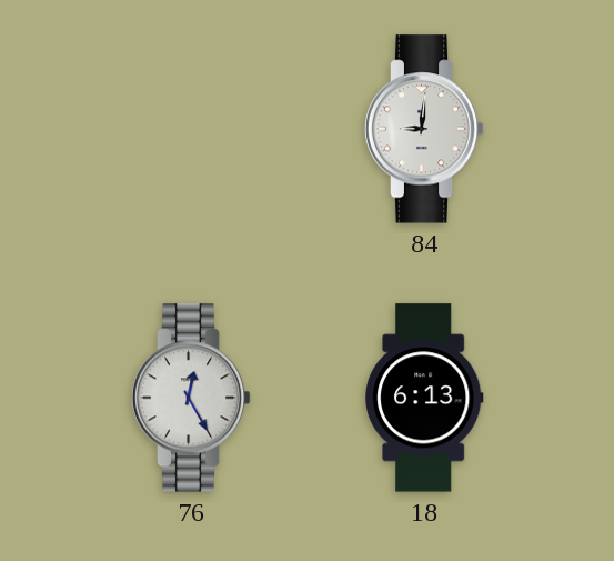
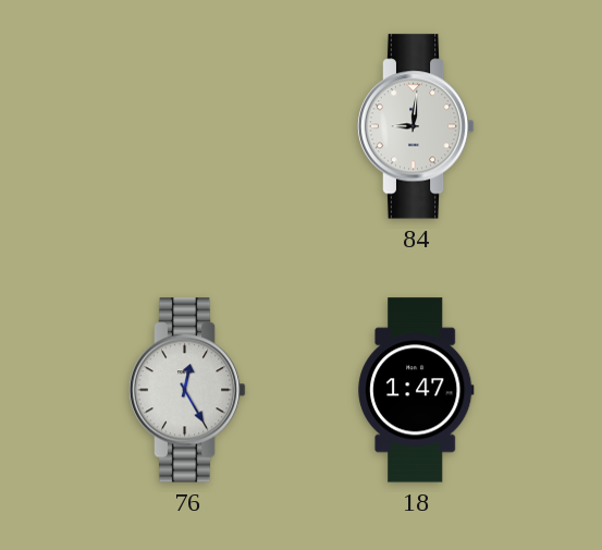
18: 6:13 -> 1:47 (416, 390)
